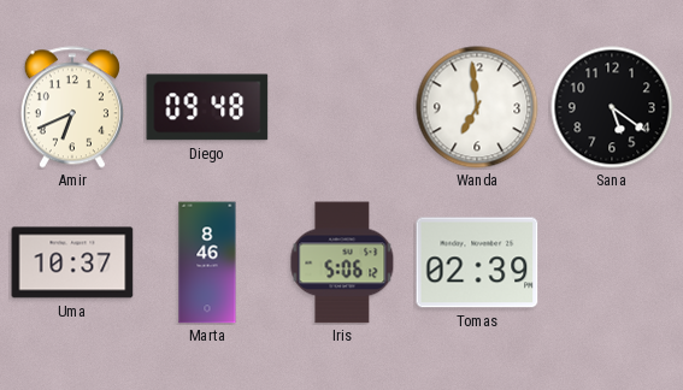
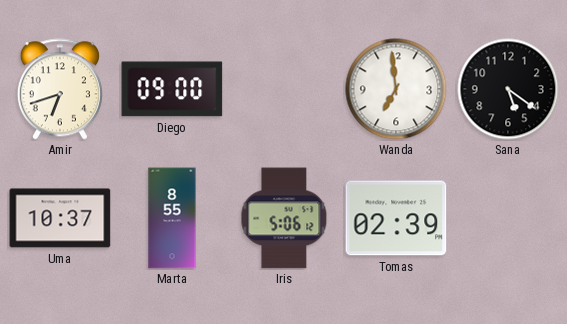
Amir: 6:41 -> 6:42 (60, 89)
Diego: 09:48 -> 09:00 (172, 89)
Marta: 8:46 -> 8:55 (172, 218)
